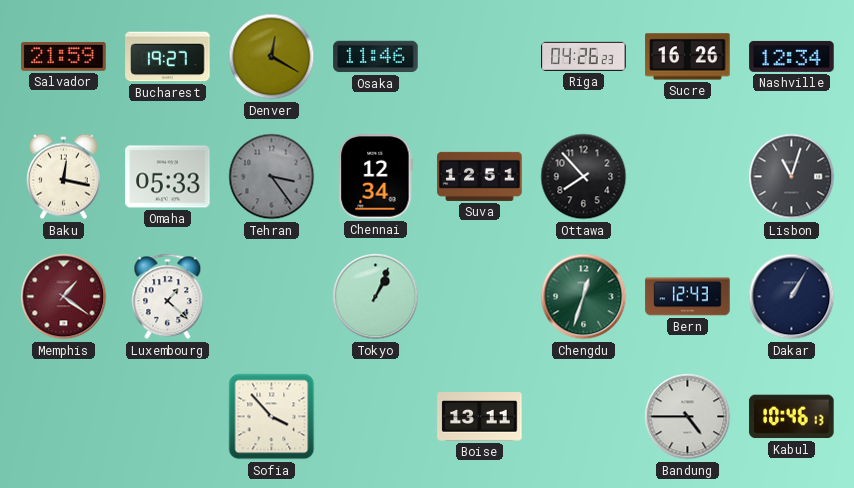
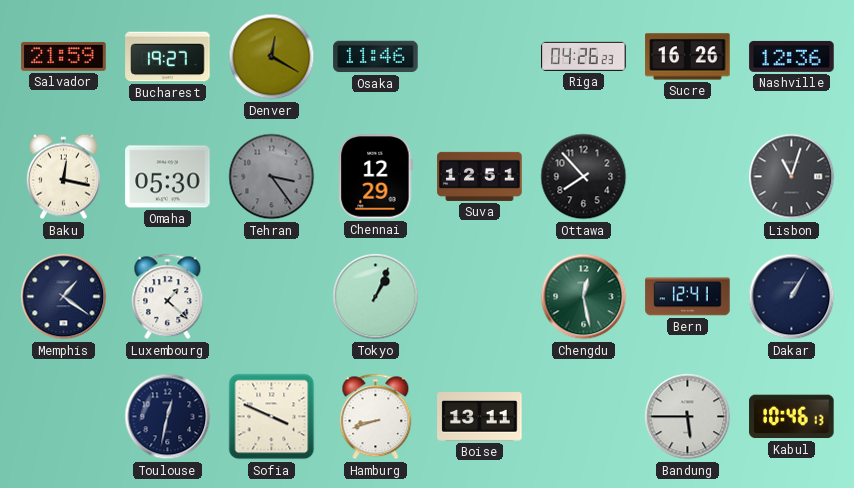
Nashville: 12:34 -> 12:36 (792, 56)
Omaha: 05:33 -> 05:30 (168, 177)
Chennai: 12:34 -> 12:29 (376, 177)
Memphis dial: burgundy -> navy (64, 297)
Chengdu: 12:33 -> 12:28 (584, 297)
Bern: 12:43 -> 12:41 (688, 297)
Toulouse: none -> 12:32 (168, 417)
Sofia: 3:53 -> 3:49 (272, 417)
Hamburg: none -> 8:42 (376, 417)
Bandung: 4:45 -> 5:45 (688, 417)
